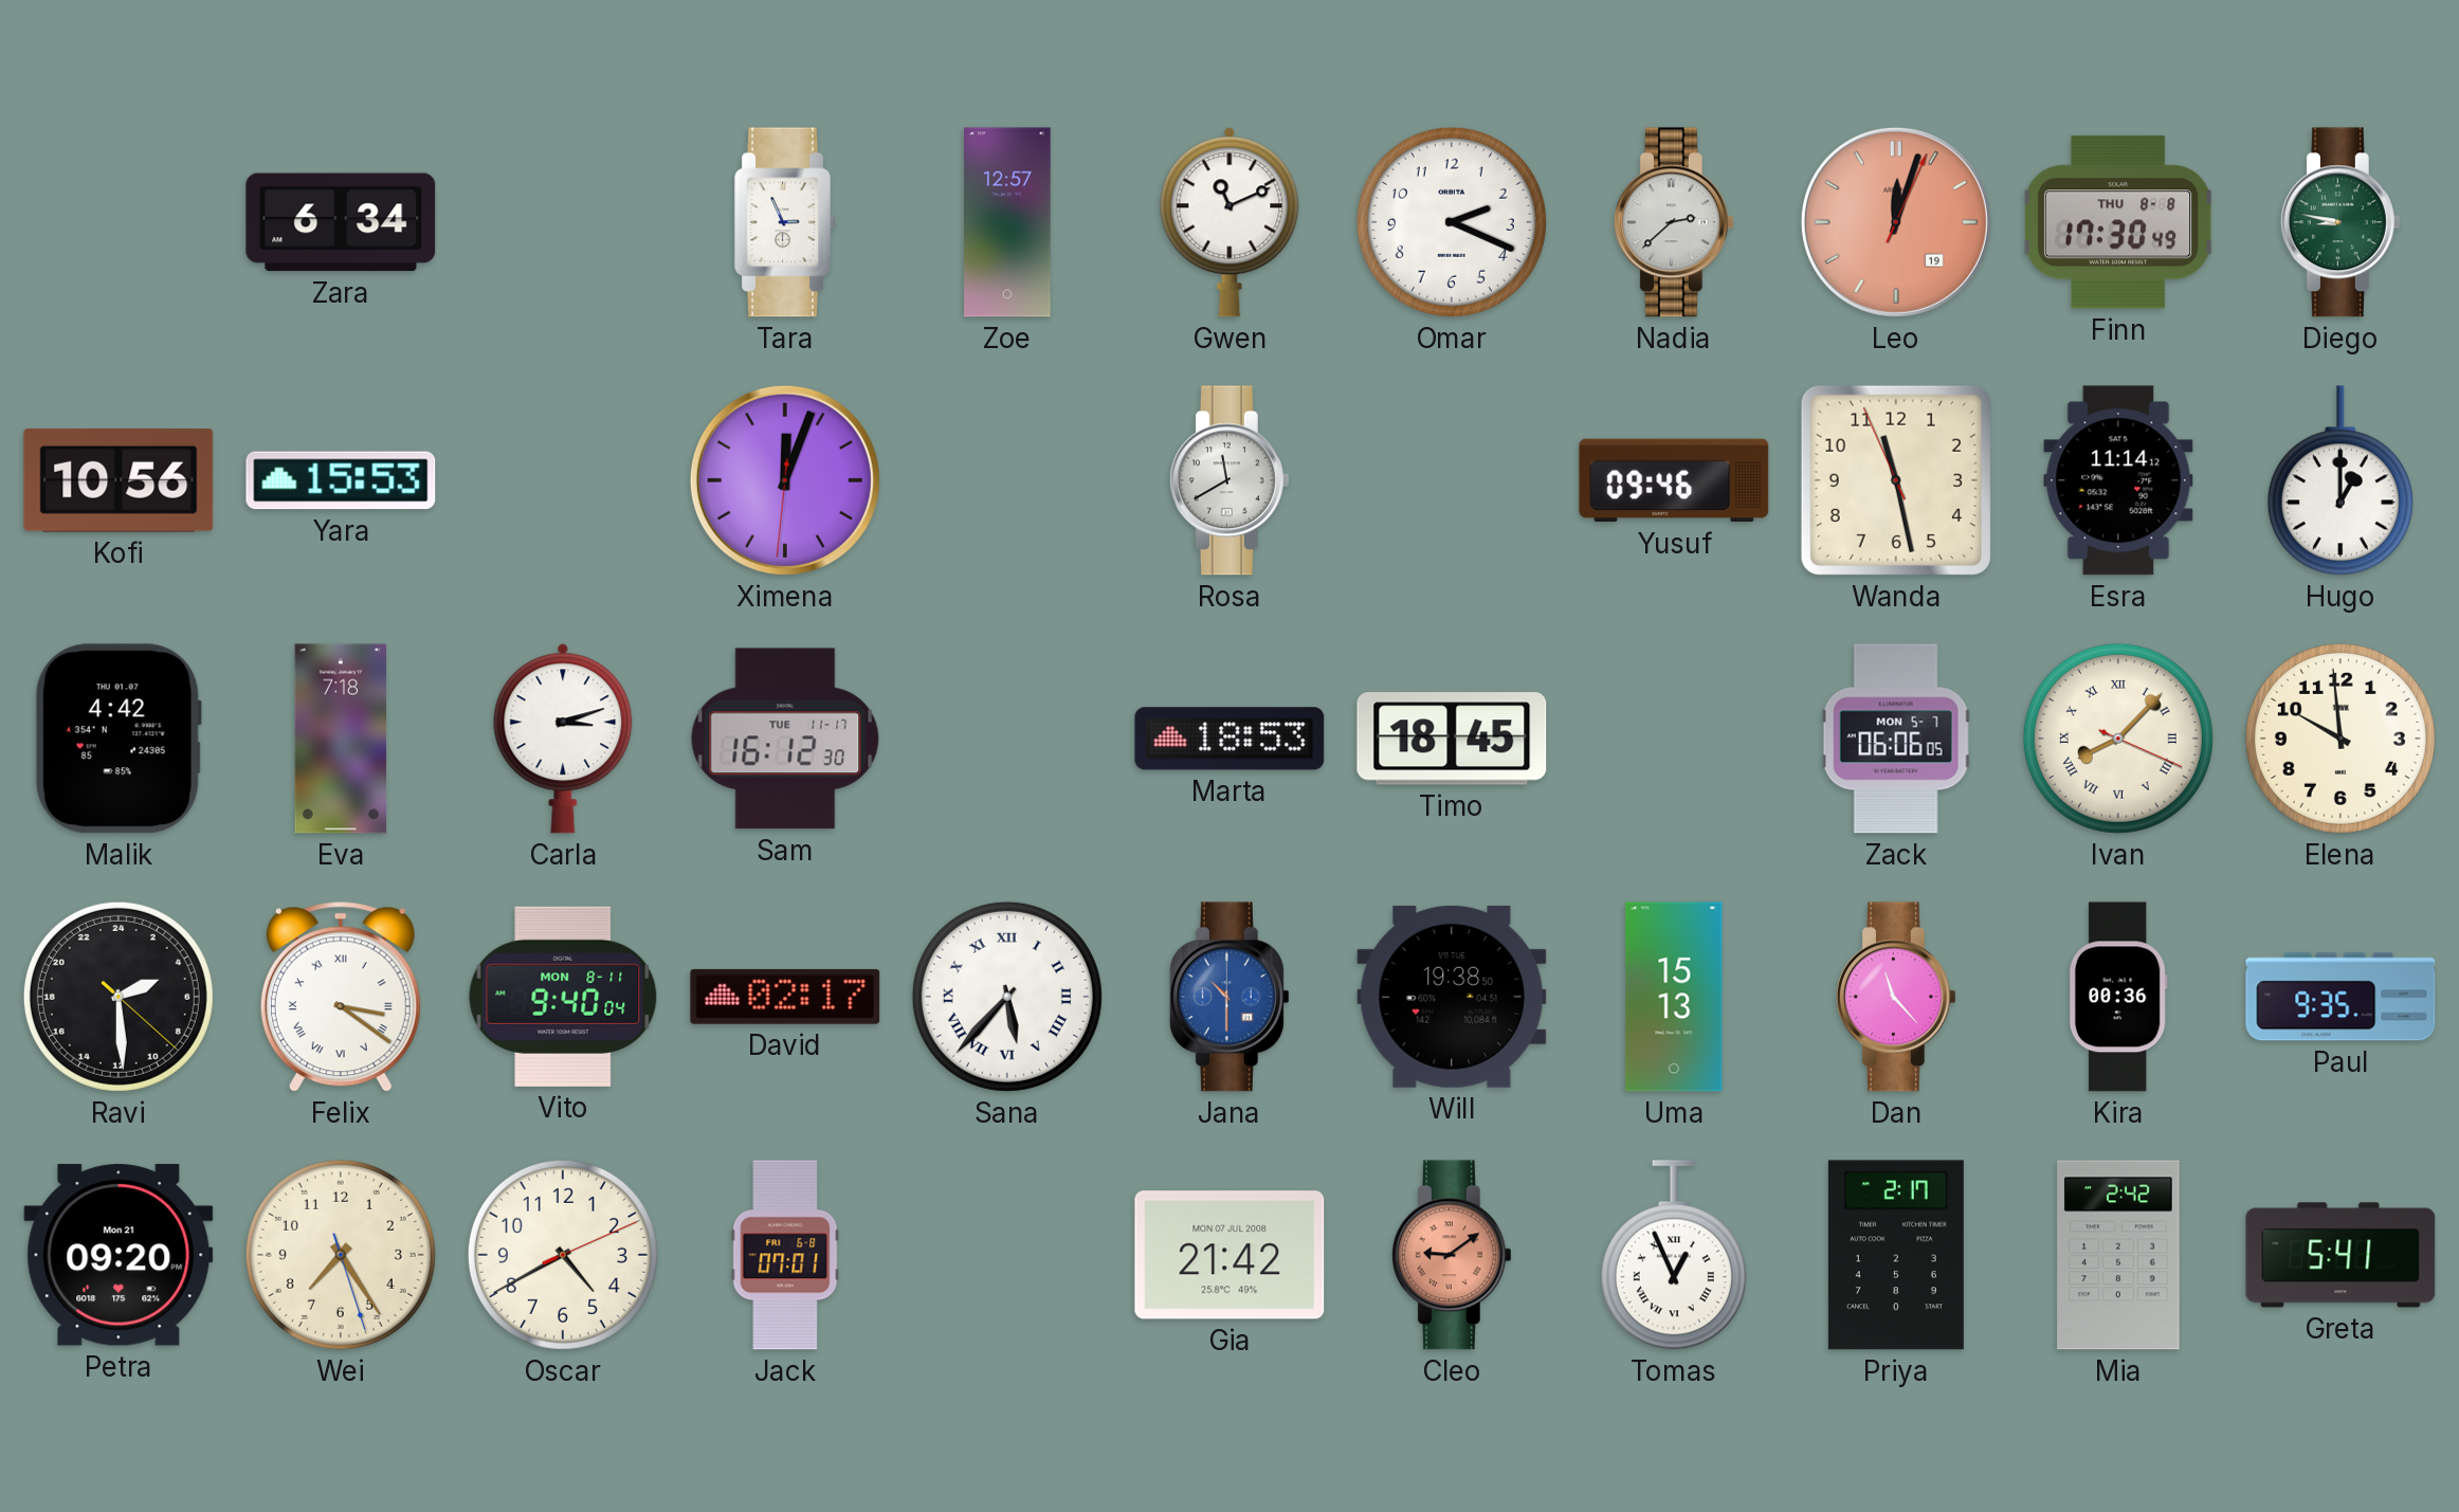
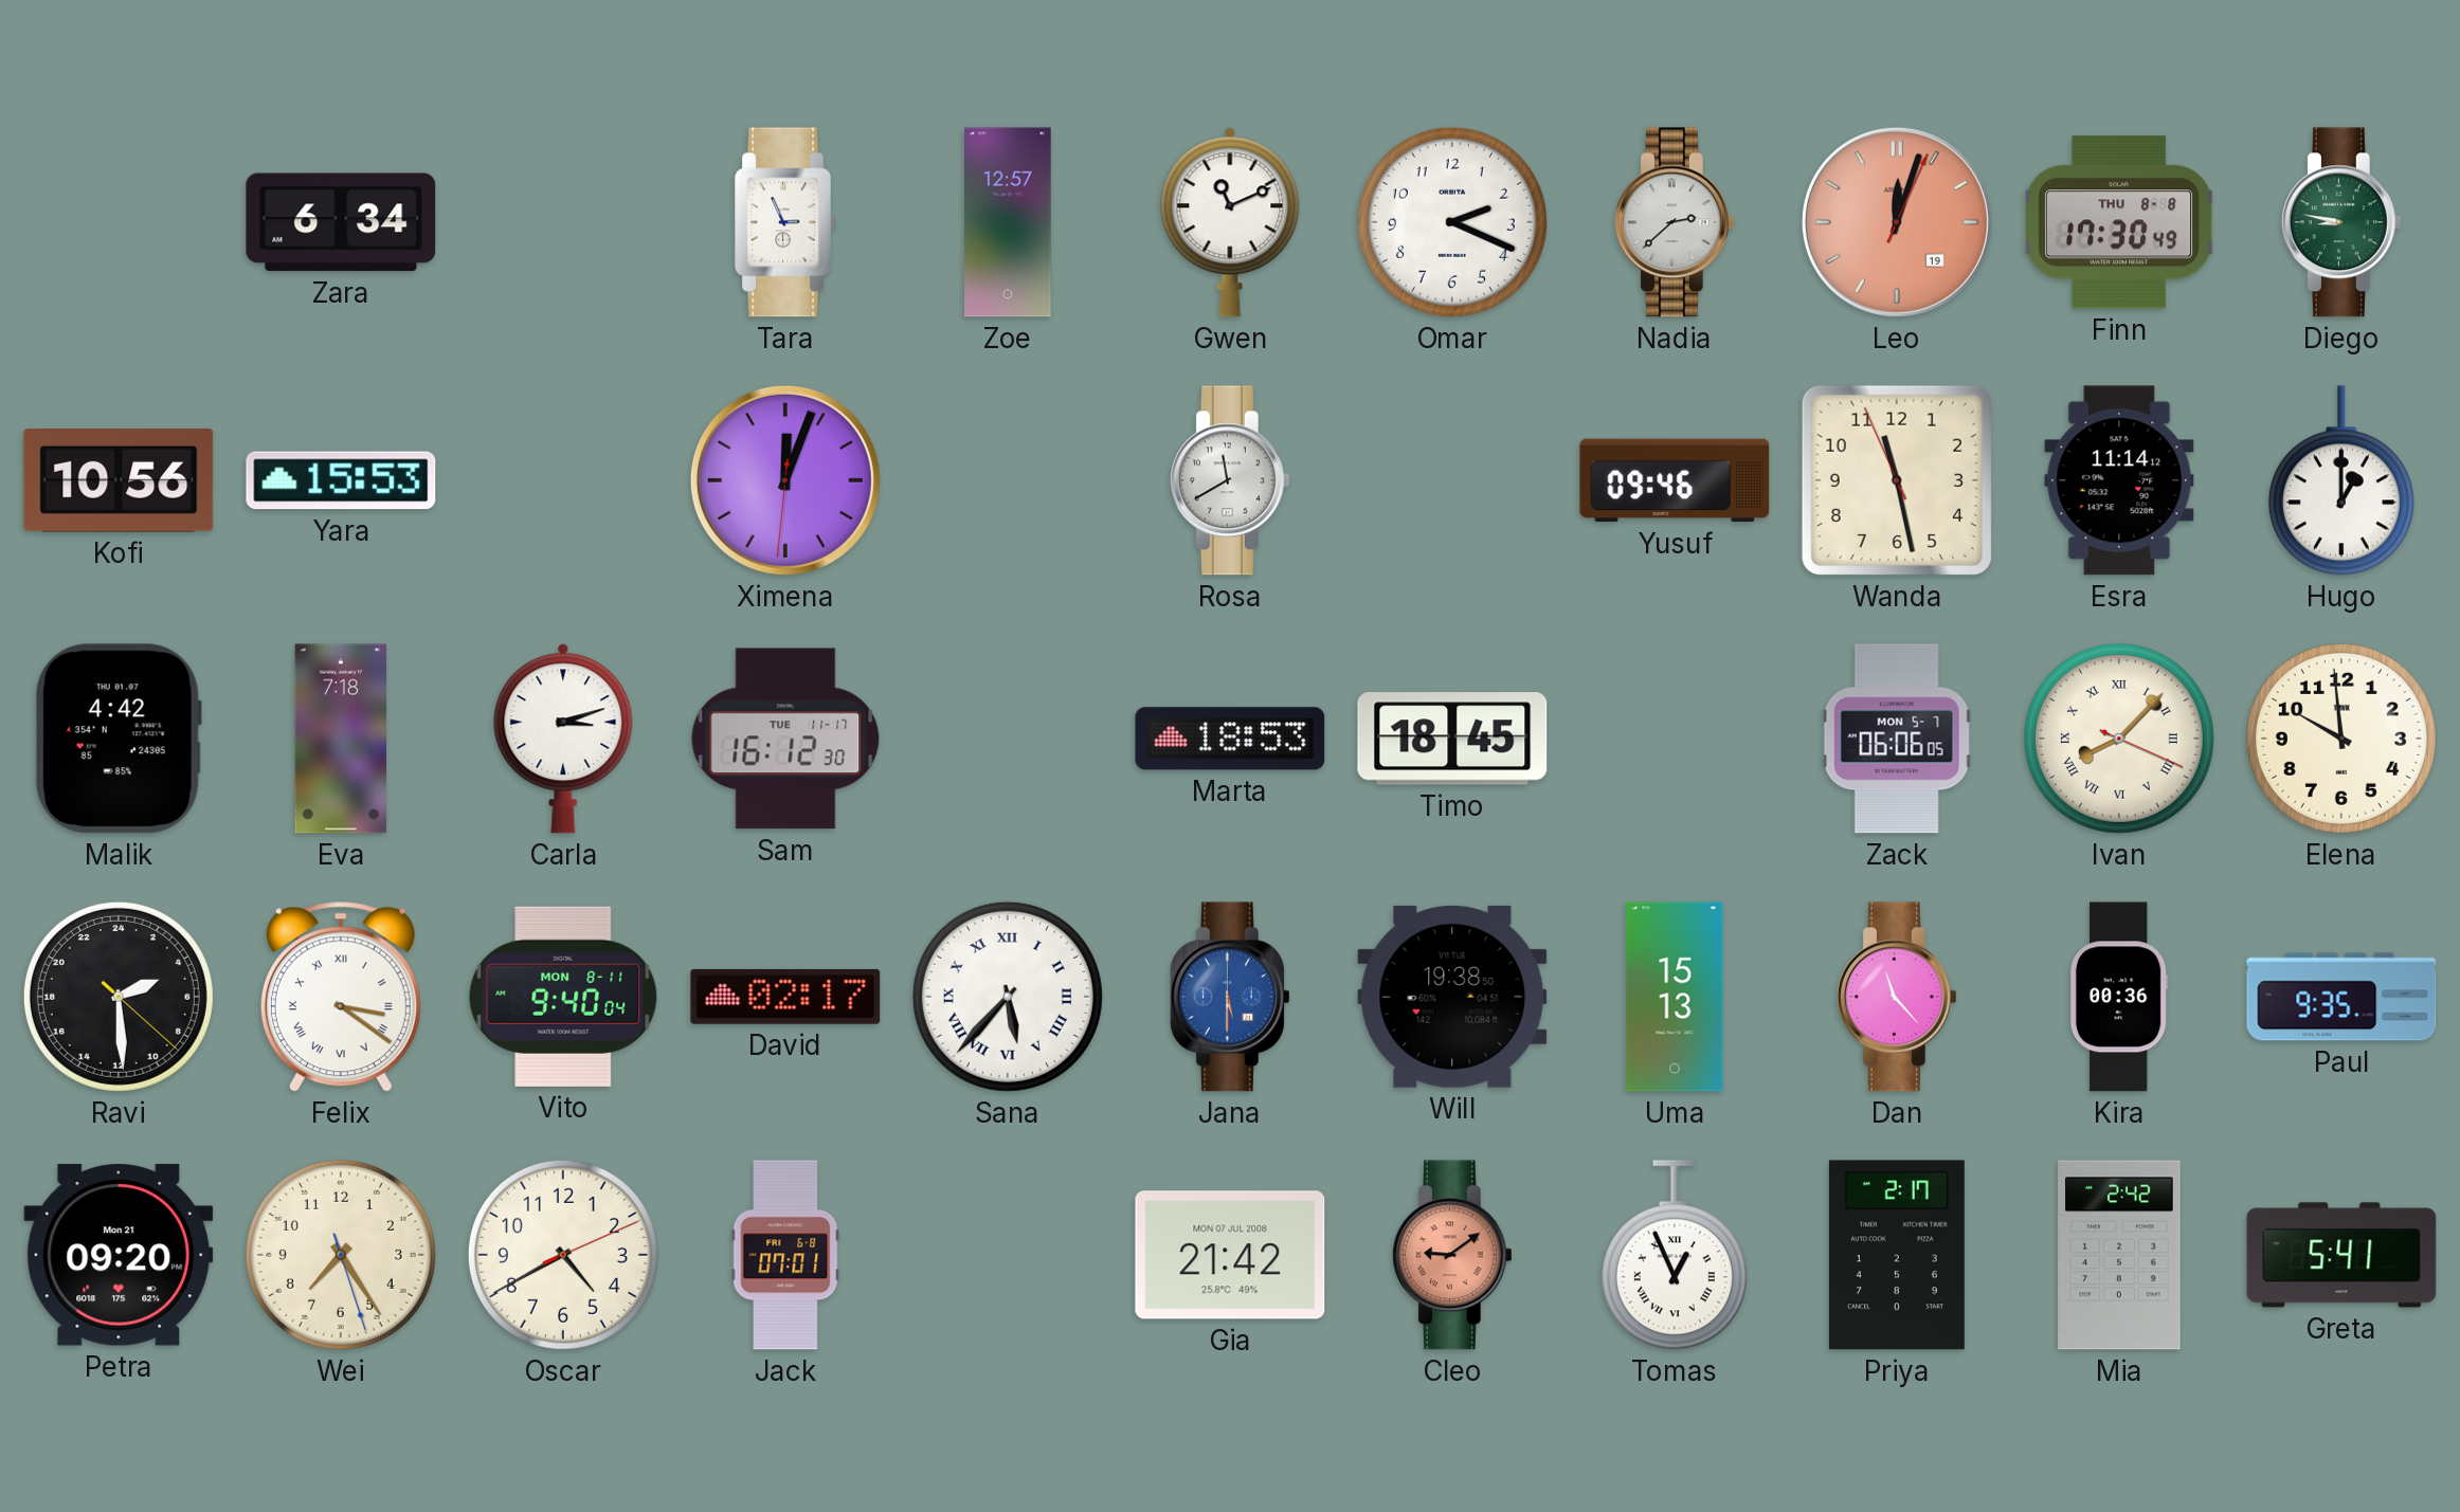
Jana: 10:30 -> 5:30 (1230, 997)
